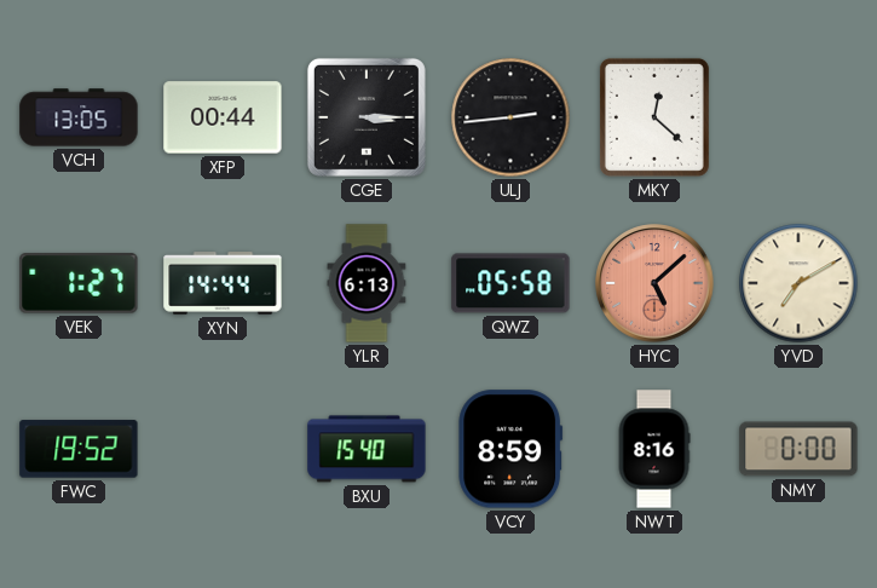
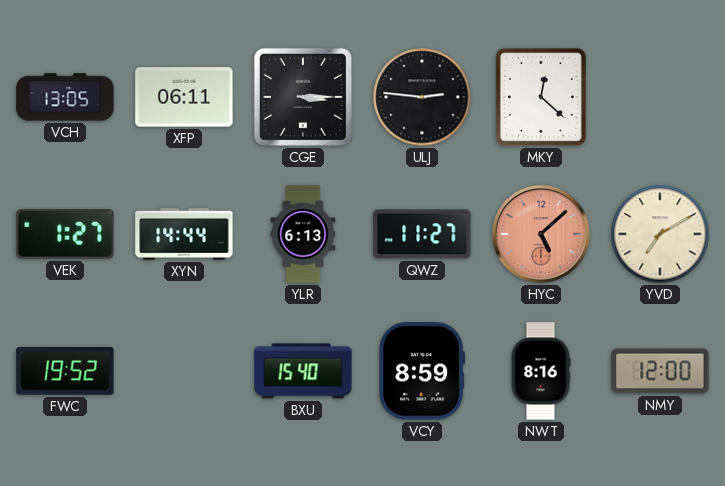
XFP: 00:44 -> 06:11 (184, 97)
ULJ: 2:44 -> 2:46 (422, 97)
QWZ: 05:58 -> 11:27 (422, 234)
NMY: 0:00 -> 12:00 (660, 371)
